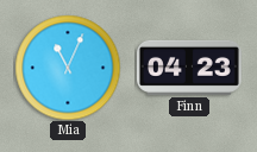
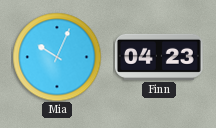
Mia: 11:04 -> 10:04 (57, 57)
